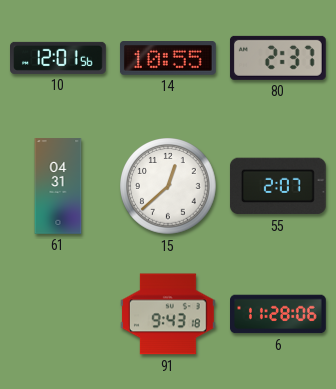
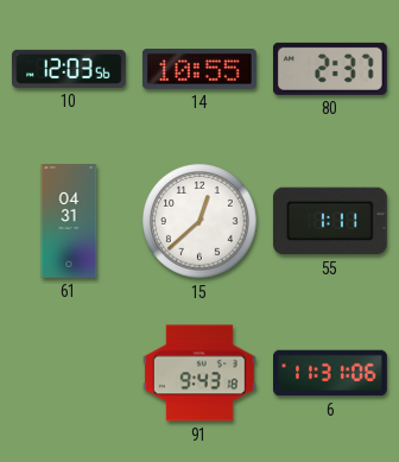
10: 12:01 -> 12:03 (70, 69)
55: 2:07 -> 1:11 (330, 221)
6: 11:28 -> 11:31 (331, 373)
